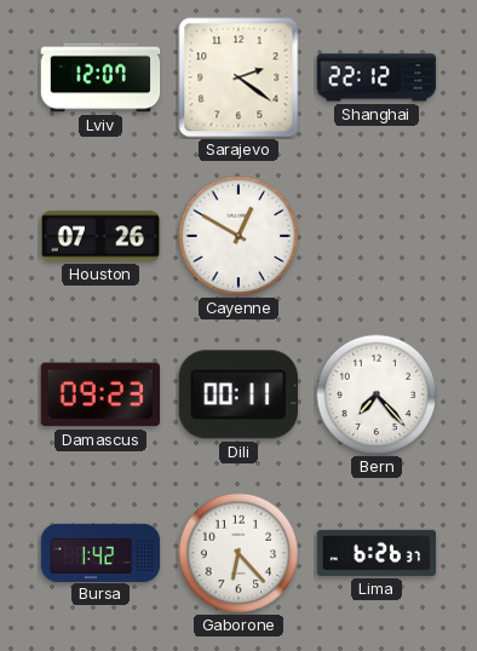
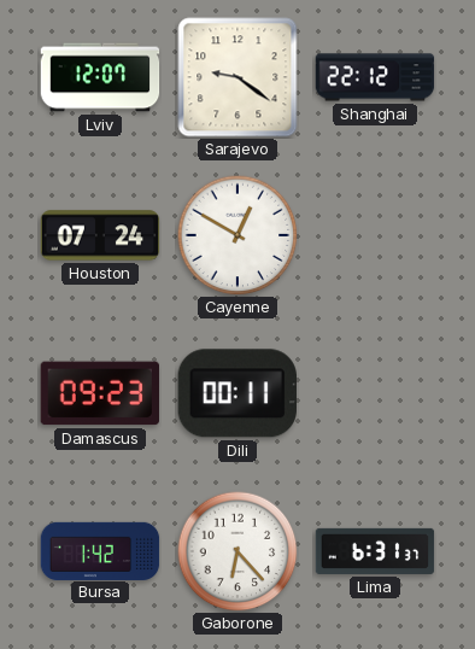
Sarajevo: 2:21 -> 9:21 (237, 77)
Houston: 07:26 -> 07:24 (100, 235)
Bern: 7:23 -> none (377, 394)
Lima: 6:26 -> 6:31 (375, 551)
